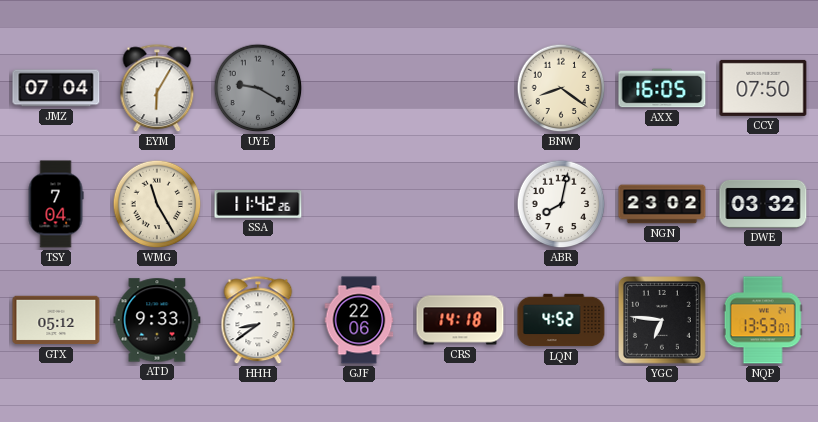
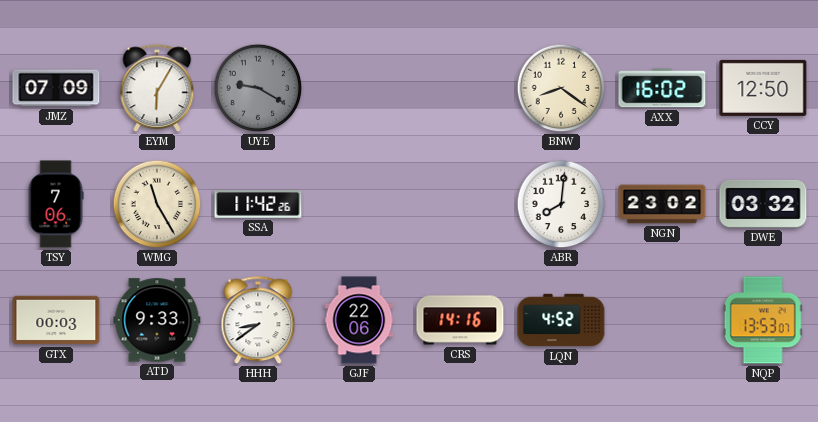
JMZ: 07:04 -> 07:09 (56, 88)
AXX: 16:05 -> 16:02 (662, 88)
CCY: 07:50 -> 12:50 (763, 88)
TSY: 7:04 -> 7:06 (56, 204)
ABR: 8:02 -> 8:01 (561, 204)
GTX: 05:12 -> 00:03 (56, 320)
CRS: 14:18 -> 14:16 (460, 320)
YGC: 6:46 -> none (663, 321)
